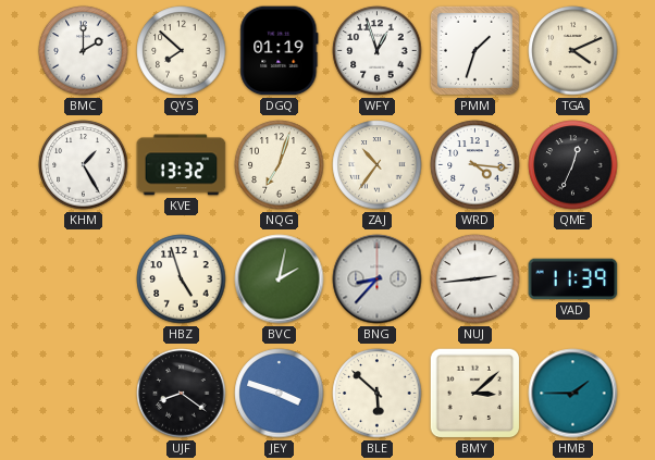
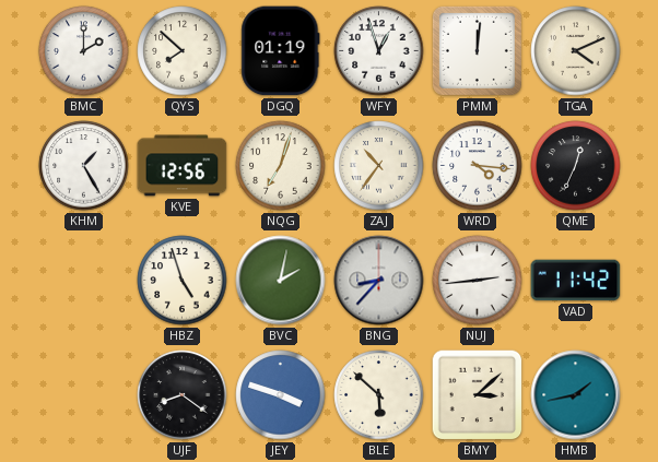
PMM: 1:33 -> 12:01 (477, 50)
KVE: 13:32 -> 12:56 (183, 166)
VAD: 11:39 -> 11:42 (576, 281)
HMB: 1:45 -> 1:43 (576, 395)
